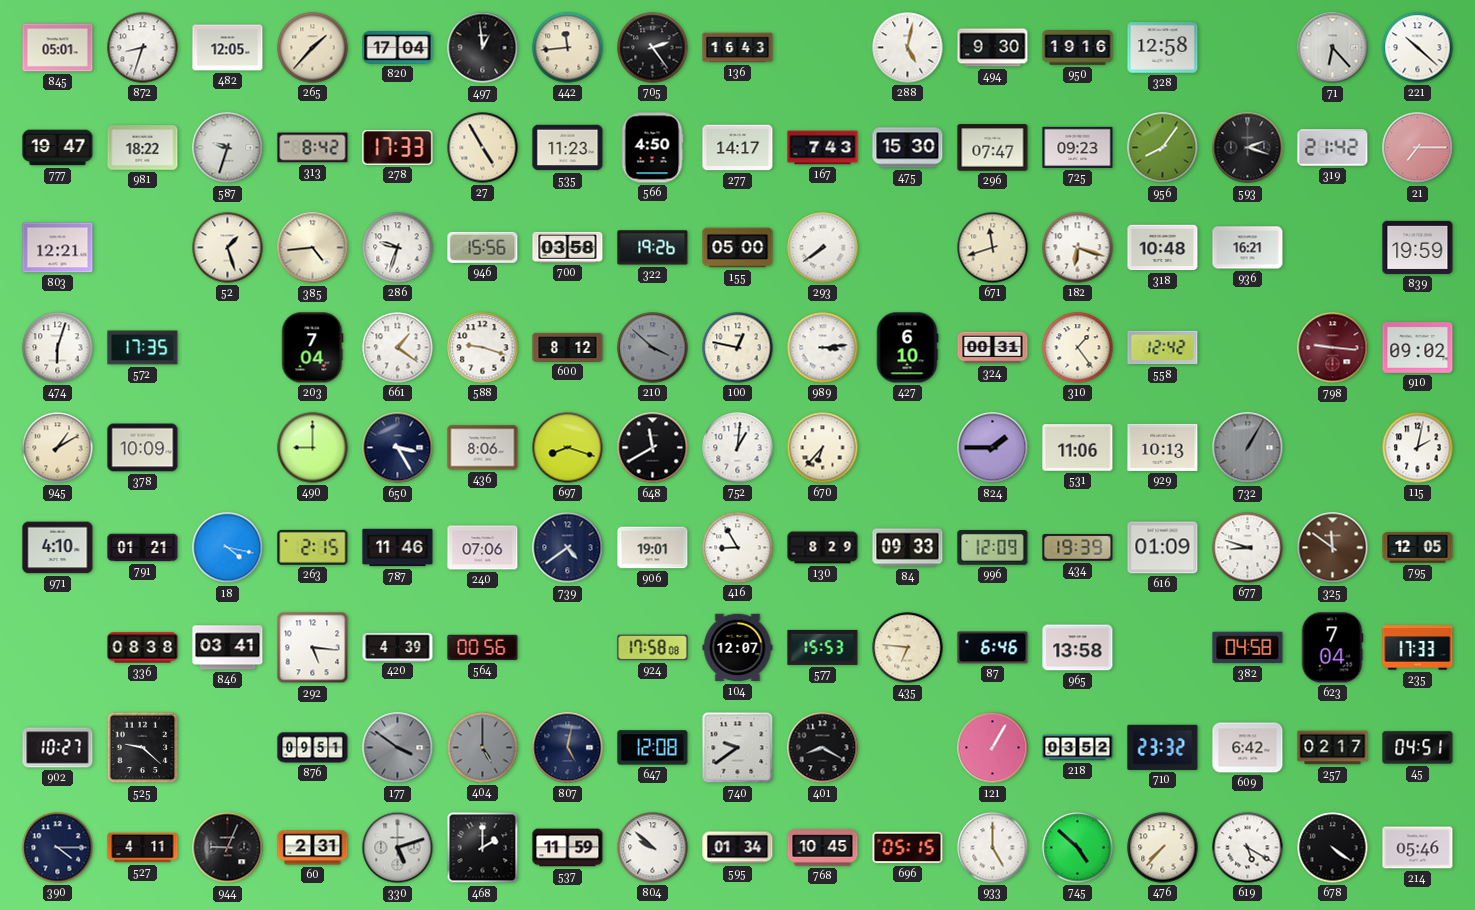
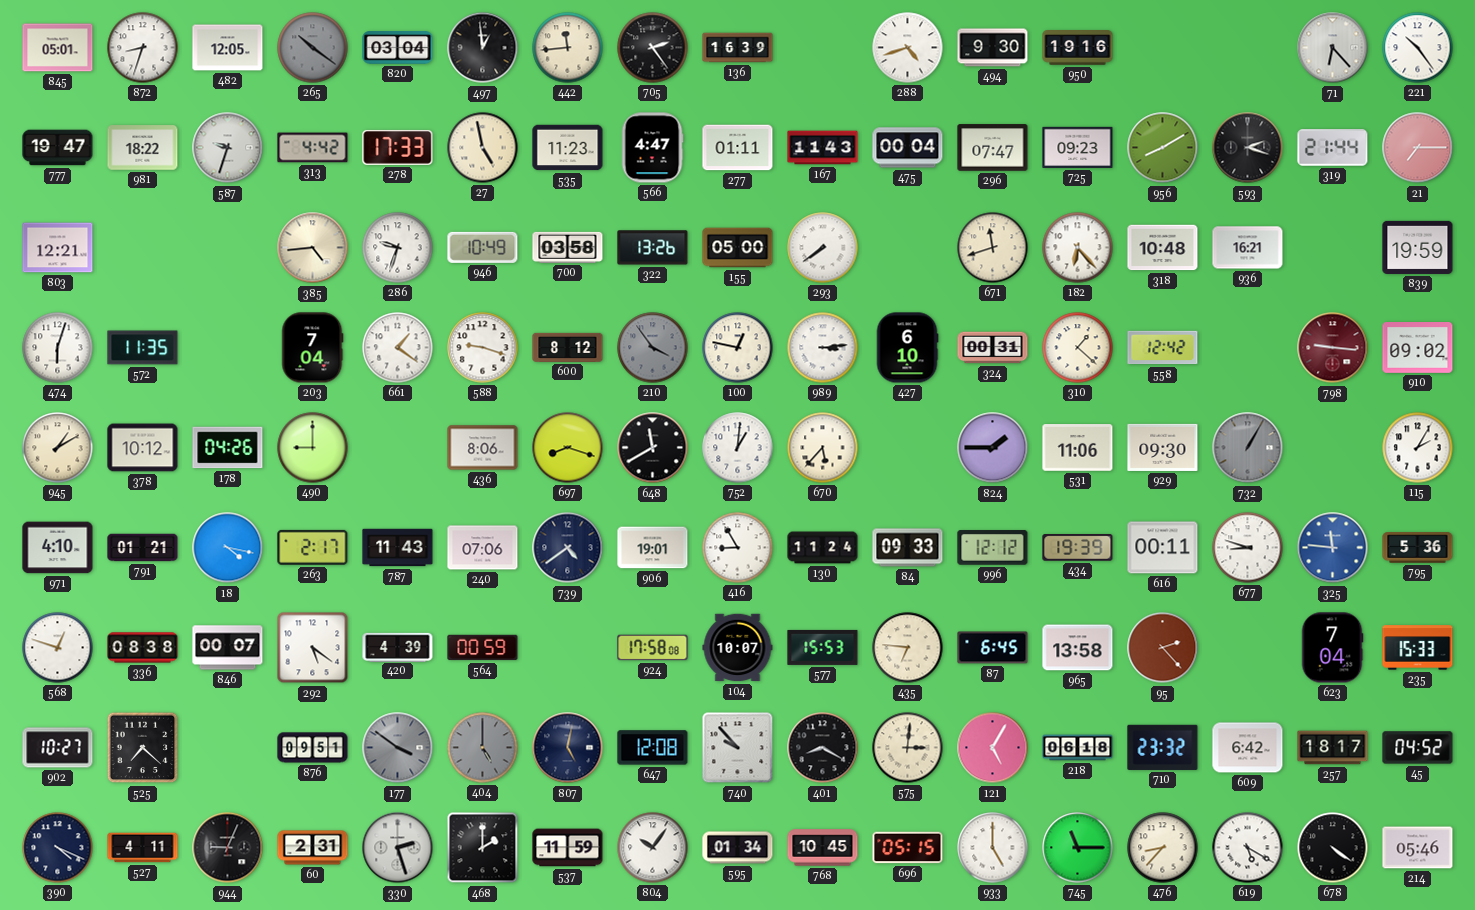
265: 1:37 -> 10:21 (313, 48)
265 dial: cream -> grey (313, 48)
820: 17:04 -> 03:04 (398, 48)
136: 16:43 -> 16:39 (738, 48)
288: 5:02 -> 4:42 (908, 48)
328: 12:58 -> none (1163, 48)
221: 10:22 -> 10:24 (1418, 48)
313: 8:42 -> 4:42 (313, 148)
27: 4:55 -> 4:58 (483, 148)
566: 4:50 -> 4:47 (652, 148)
277: 14:17 -> 01:11 (738, 148)
167: 7:43 -> 11:43 (823, 148)
475: 15:30 -> 00:04 (908, 148)
956: 8:06 -> 8:10 (1163, 148)
319: 21:42 -> 21:44 (1333, 148)
52: 1:27 -> none (228, 248)
946: 15:56 -> 10:49 (483, 247)
322: 19:26 -> 13:26 (653, 248)
182: 6:18 -> 6:23 (1078, 248)
572: 17:35 -> 11:35 (143, 348)
210: 3:52 -> 3:54 (653, 348)
310: 1:24 -> 1:22 (1078, 348)
378: 10:09 -> 10:12 (143, 448)
178: none -> 04:26 (228, 448)
650: 3:25 -> none (398, 448)
670: 6:37 -> 5:37 (823, 448)
929: 10:13 -> 09:30 (1163, 447)
115: 2:02 -> 2:05 (1418, 448)
263: 2:15 -> 2:17 (313, 547)
787: 11:46 -> 11:43 (398, 548)
130: 8:29 -> 11:24 (823, 548)
996: 12:09 -> 12:12 (993, 548)
616: 01:09 -> 00:11 (1163, 548)
325: 11:51 -> 11:46 (1333, 548)
325 dial: brown -> blue (1333, 548)
795: 12:05 -> 5:36 (1418, 548)
568: none -> 12:48 (58, 648)
846: 03:41 -> 00:07 (228, 648)
292: 5:16 -> 5:21 (313, 648)
564: 00:56 -> 00:59 (483, 648)
104: 12:07 -> 10:07 (738, 648)
87: 6:46 -> 6:45 (993, 648)
95: none -> 2:23 (1163, 648)
382: 04:58 -> none (1248, 648)
235: 17:33 -> 15:33 (1418, 648)
525: 9:22 -> 7:22 (143, 748)
740: 9:39 -> 9:53 (738, 748)
575: none -> 3:01 (908, 748)
121: 1:05 -> 5:05 (993, 748)
218: 03:52 -> 06:18 (1078, 748)
257: 02:17 -> 18:17 (1333, 748)
45: 04:51 -> 04:52 (1418, 748)
390: 4:15 -> 4:19 (58, 848)
330: 5:12 -> 2:27 (398, 848)
804: 9:52 -> 10:06 (653, 848)
745: 4:52 -> 11:15 (1078, 848)
476: 7:37 -> 8:37 (1163, 848)
